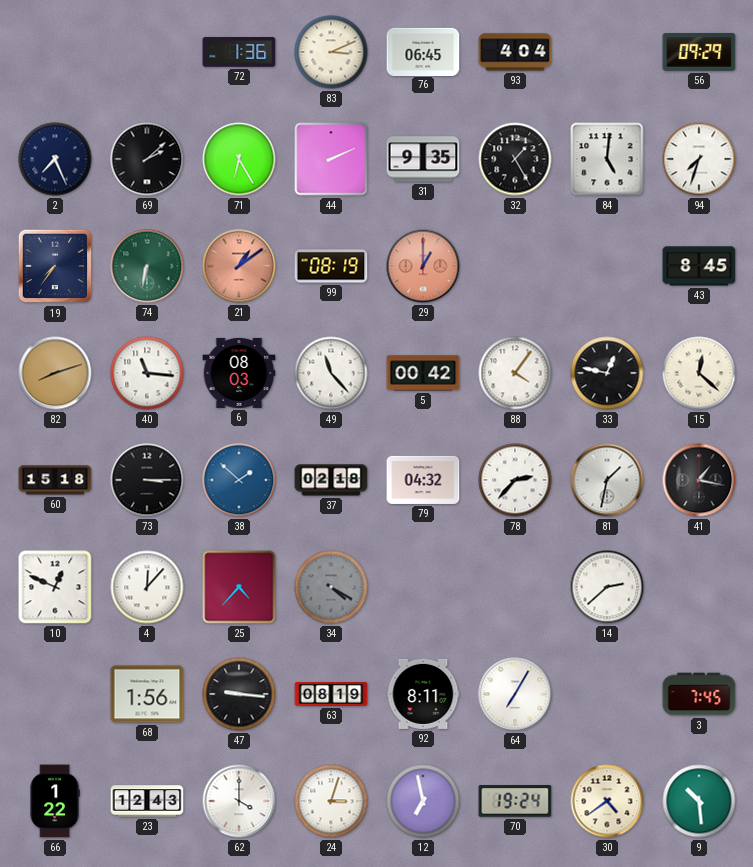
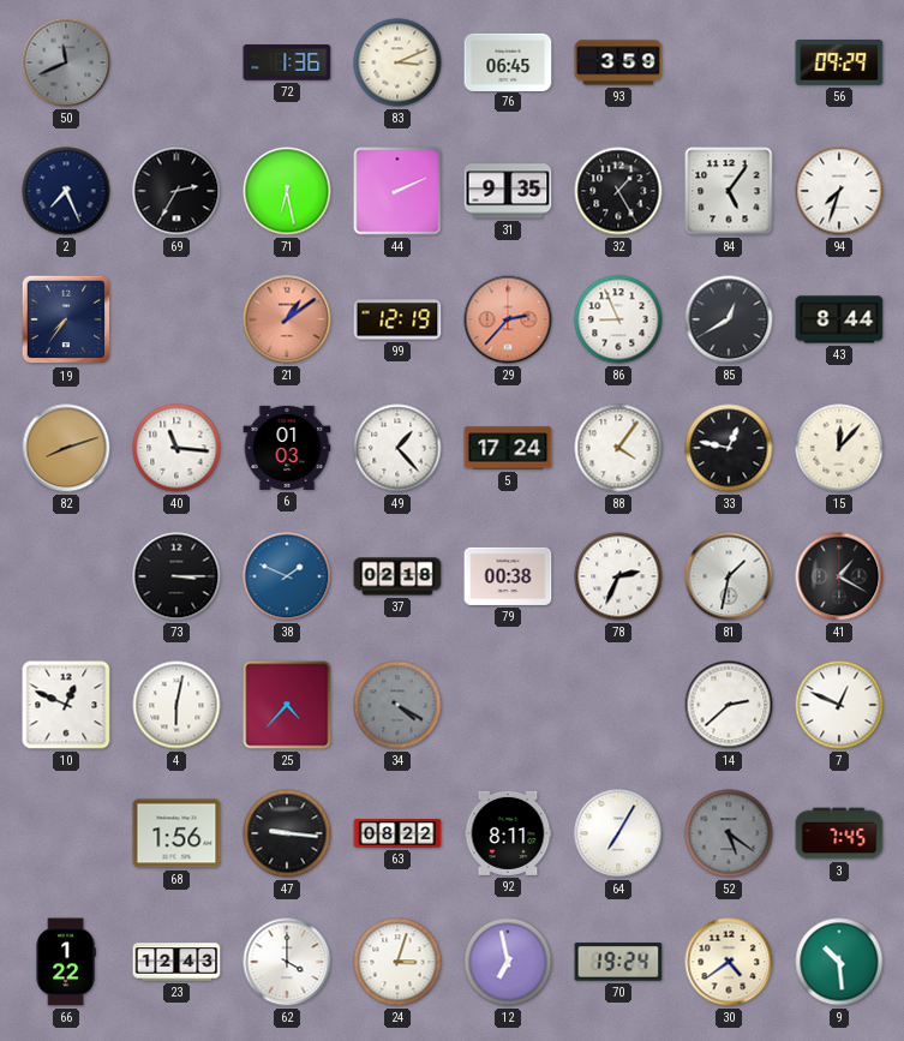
50: none -> 11:41 (66, 62)
93: 4:04 -> 3:59 (618, 62)
69: 2:08 -> 2:35 (176, 191)
71: 6:25 -> 6:28 (287, 191)
84: 5:01 -> 5:06 (729, 191)
74: 6:32 -> none (147, 266)
99: 08:19 -> 12:19 (397, 319)
29: 1:00 -> 2:37 (508, 319)
86: none -> 8:56 (618, 319)
85: none -> 12:40 (729, 319)
43: 8:45 -> 8:44 (839, 319)
6: 08:03 -> 01:03 (287, 448)
49: 11:23 -> 1:23 (397, 448)
5: 00:42 -> 17:24 (508, 448)
15: 12:22 -> 12:07 (839, 448)
60: 15:18 -> none (55, 480)
38: 1:52 -> 1:49 (287, 576)
79: 04:32 -> 00:38 (508, 576)
78: 2:37 -> 2:34 (618, 576)
41: 1:17 -> 1:20 (839, 576)
4: 12:07 -> 6:02 (176, 705)
7: none -> 12:49 (839, 705)
63: 08:19 -> 08:22 (397, 834)
52: none -> 5:21 (729, 833)
